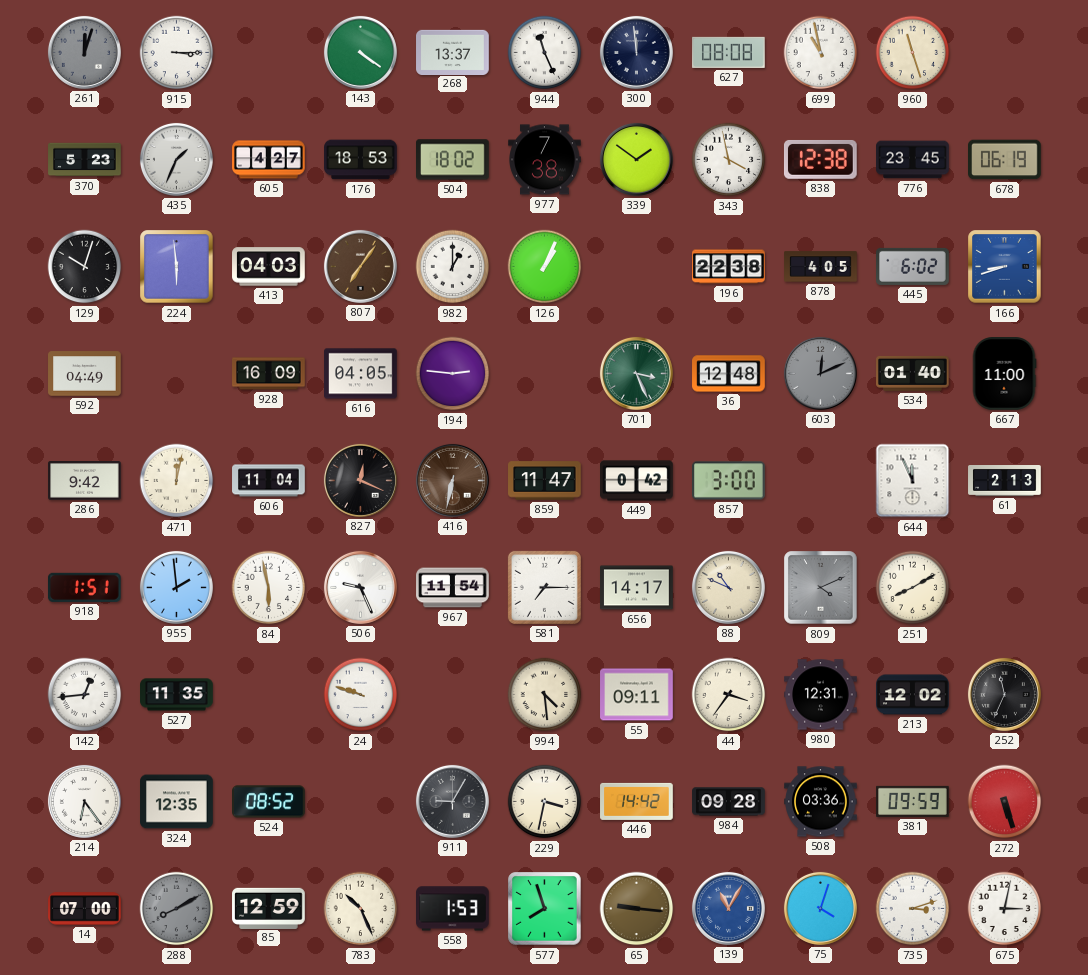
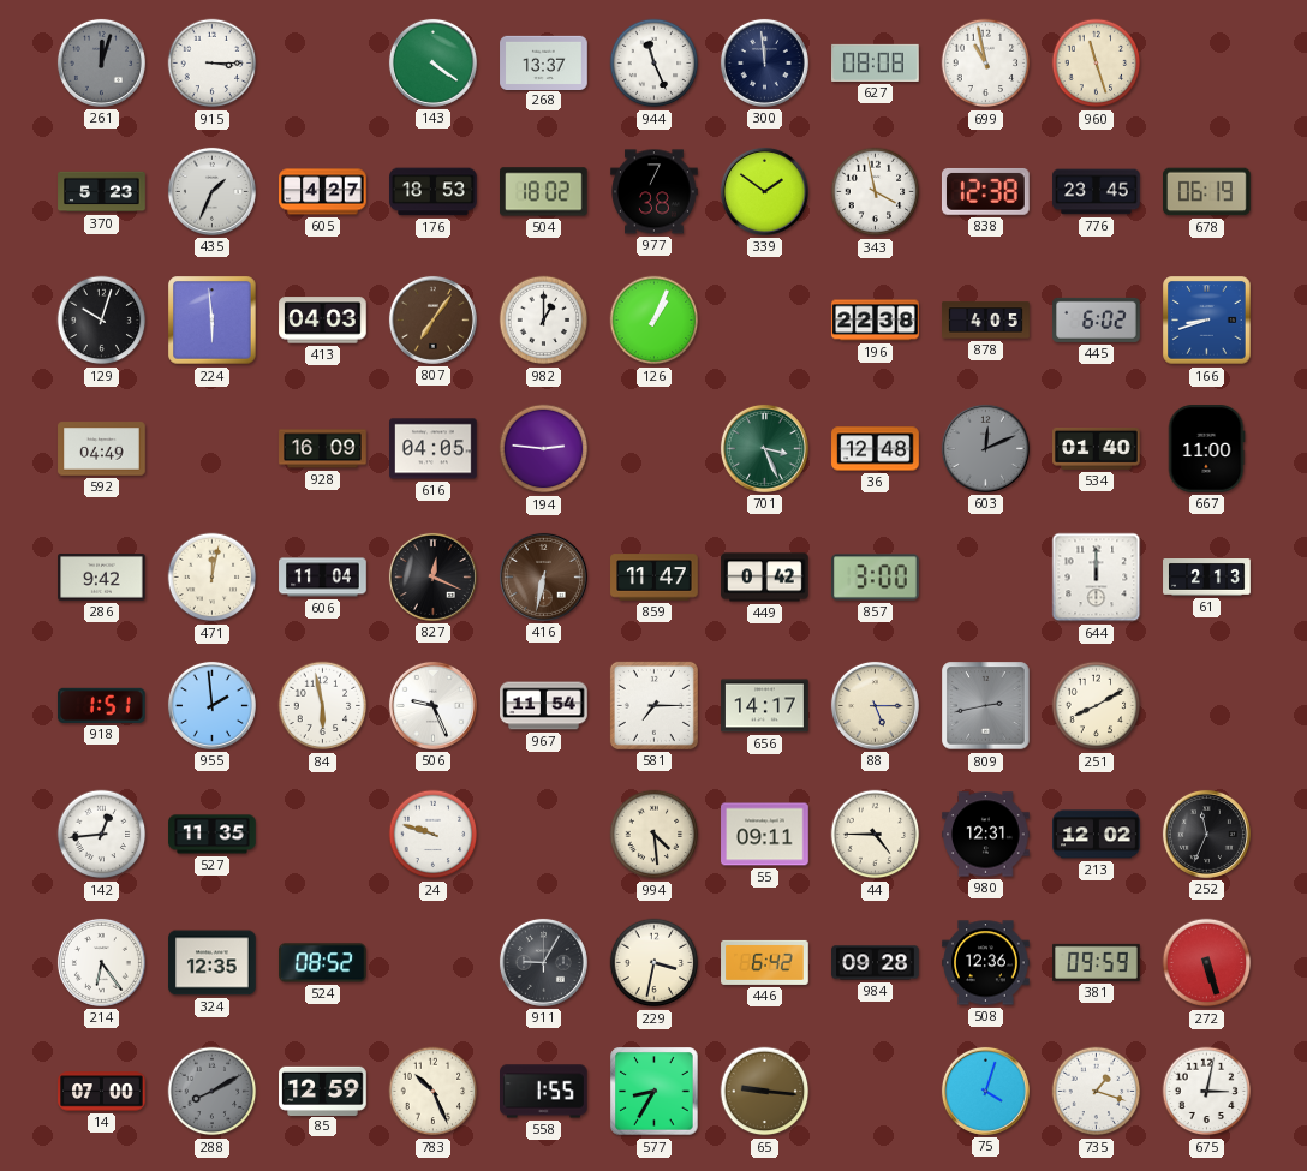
644: 11:56 -> 12:00 (1097, 578)
88: 10:49 -> 5:15 (875, 705)
809: 4:11 -> 2:43 (986, 706)
44: 3:36 -> 4:45 (876, 835)
446: 14:42 -> 6:42 (765, 962)
508: 03:36 -> 12:36 (986, 963)
558: 1:53 -> 1:55 (544, 1092)
577: 7:57 -> 8:35 (655, 1092)
139: 11:05 -> none (728, 908)
735: 3:12 -> 1:18 (1097, 1092)
